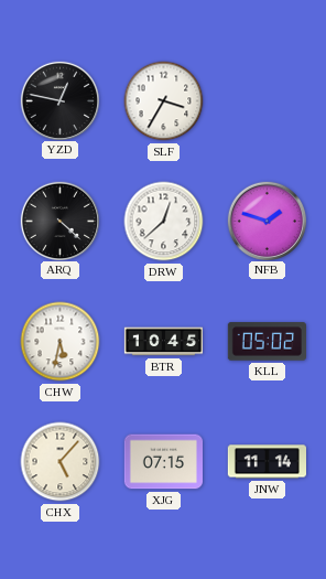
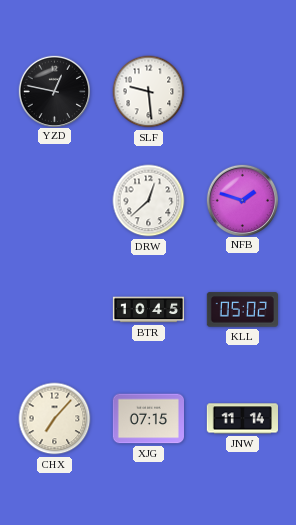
SLF: 3:35 -> 9:29 (149, 92)
ARQ: 4:22 -> none (59, 221)
CHW: 5:32 -> none (61, 342)
CHX: 5:07 -> 7:07 (55, 419)
